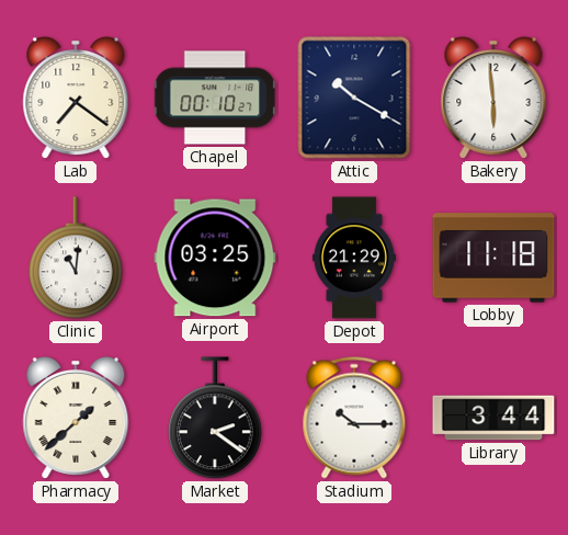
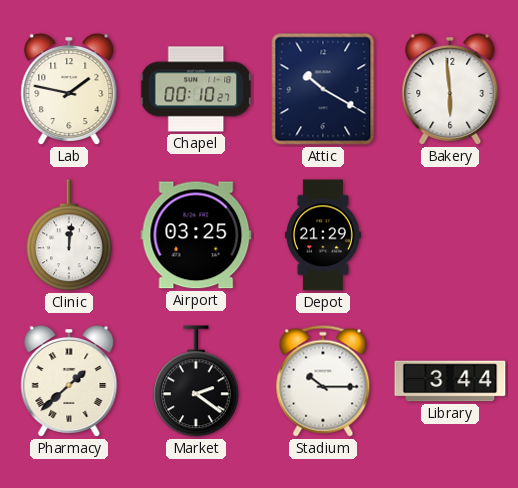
Lab: 7:21 -> 1:47 (69, 89)
Clinic: 11:01 -> 12:01 (70, 236)
Lobby: 11:18 -> none (493, 258)
